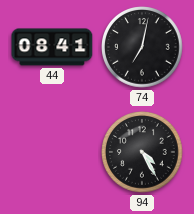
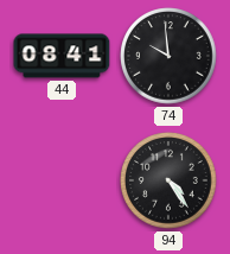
74: 7:02 -> 9:59 (168, 56)
94: 4:25 -> 4:24 (168, 180)
